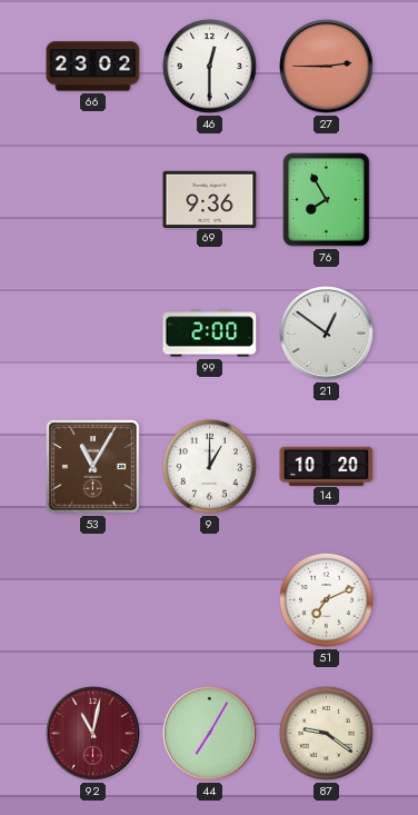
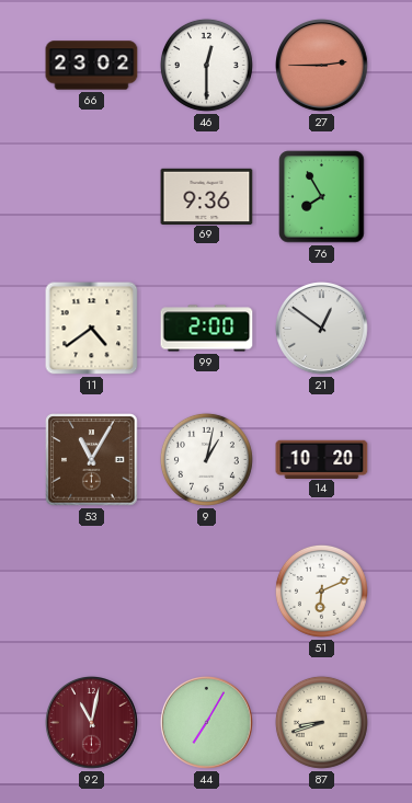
11: none -> 4:39 (92, 329)
9: 1:00 -> 1:02 (206, 459)
51: 7:11 -> 6:11 (321, 590)
87: 9:21 -> 8:42 (321, 722)
